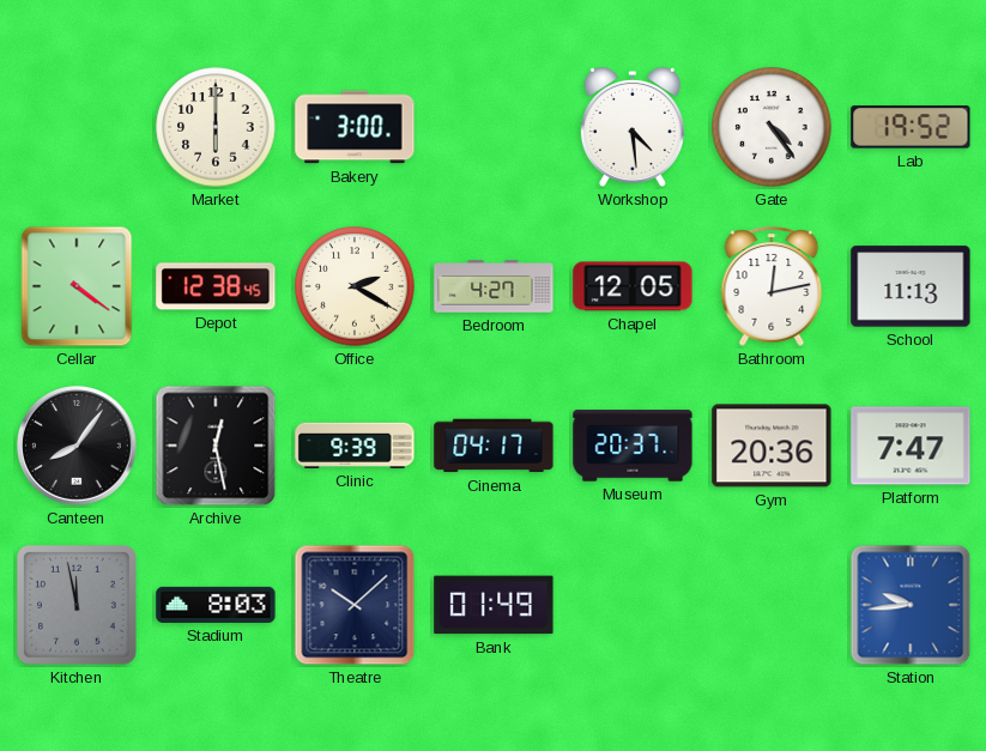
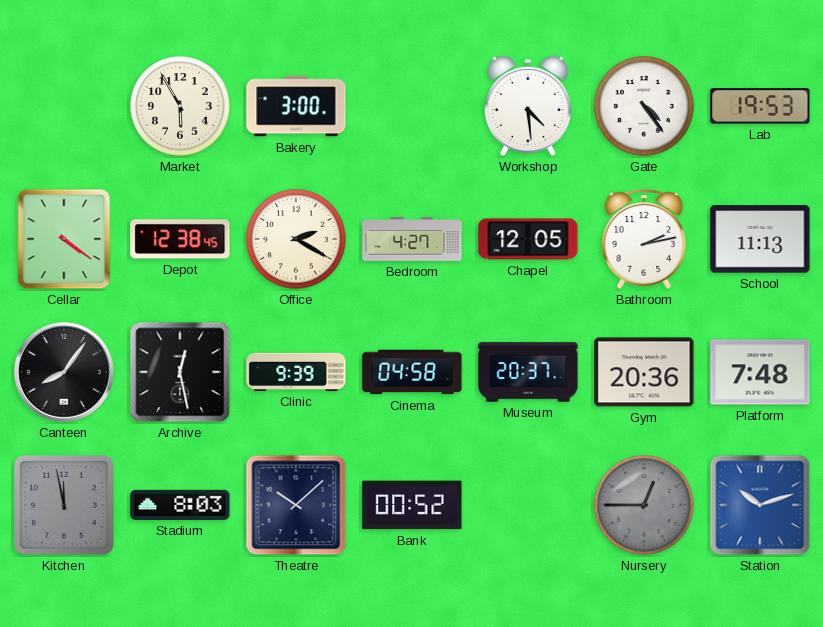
Market: 6:00 -> 5:55 (180, 106)
Lab: 19:52 -> 19:53 (760, 106)
Bathroom: 12:13 -> 2:13 (644, 239)
Cinema: 04:17 -> 04:58 (412, 372)
Platform: 7:47 -> 7:48 (760, 372)
Bank: 01:49 -> 00:52 (412, 505)
Nursery: none -> 12:45 (644, 505)
Station: 9:44 -> 10:12 (760, 505)
